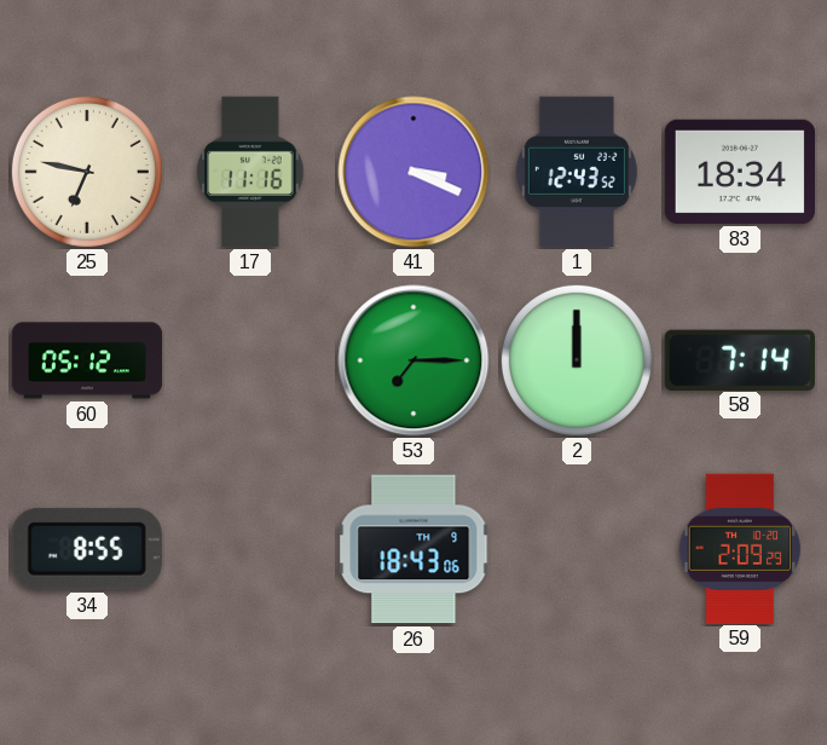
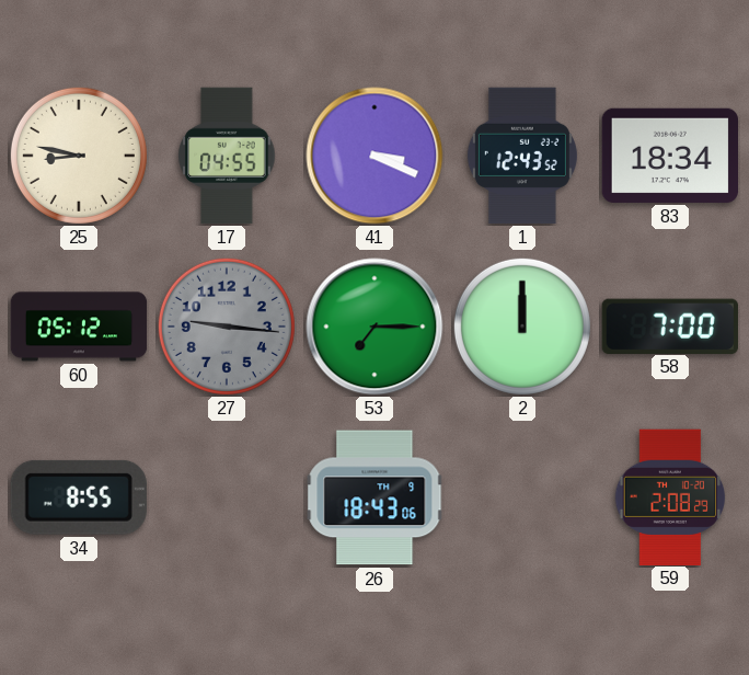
25: 6:47 -> 8:47 (79, 156)
17: 11:16 -> 04:55 (227, 156)
27: none -> 9:16 (227, 327)
58: 7:14 -> 7:00 (670, 325)
59: 2:09 -> 2:08 (670, 496)
